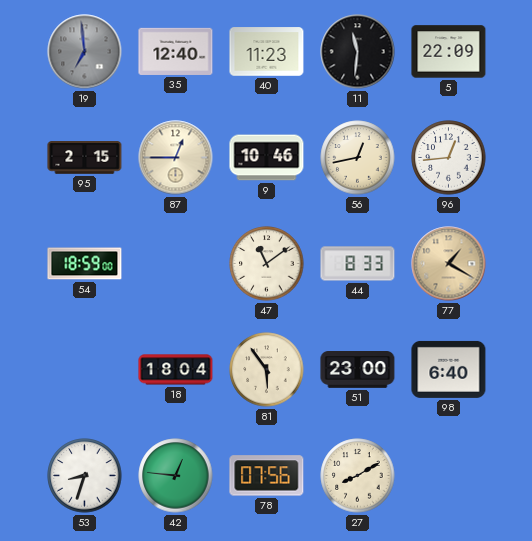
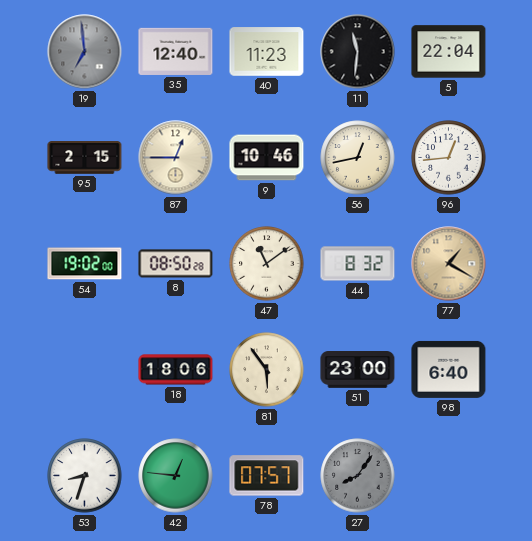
5: 22:09 -> 22:04 (449, 52)
54: 18:59 -> 19:02 (85, 264)
8: none -> 08:50 (176, 264)
44: 8:33 -> 8:32 (358, 264)
18: 18:04 -> 18:06 (176, 370)
78: 07:56 -> 07:57 (267, 476)
27: 8:10 -> 8:06 (358, 476)
27 dial: cream -> grey (358, 476)
